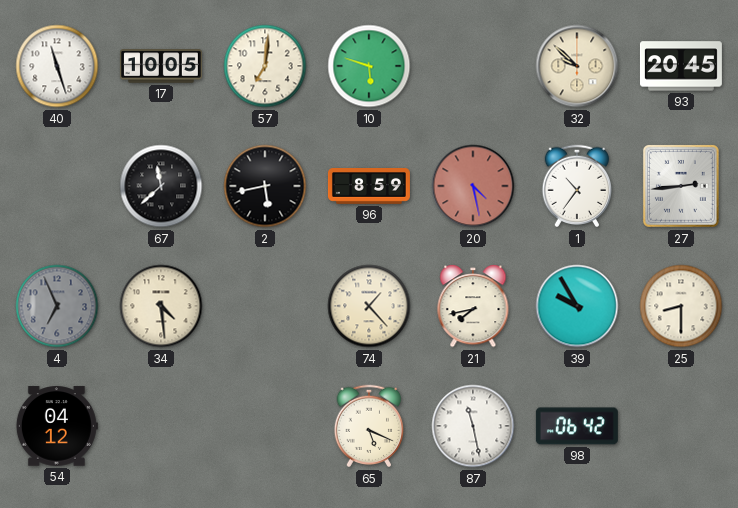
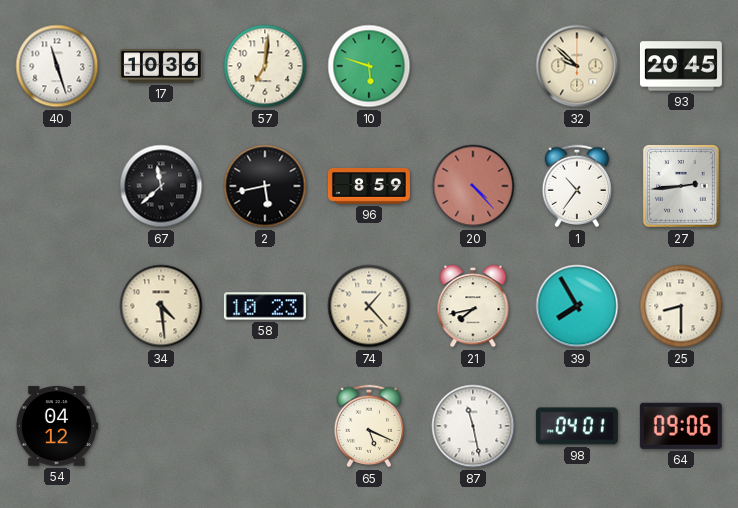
17: 10:05 -> 10:36 (161, 66)
20: 4:28 -> 4:23 (473, 186)
4: 6:56 -> none (57, 306)
58: none -> 10:23 (265, 306)
39: 9:55 -> 7:55 (577, 306)
98: 06:42 -> 04:01 (577, 426)
64: none -> 09:06 (681, 426)
